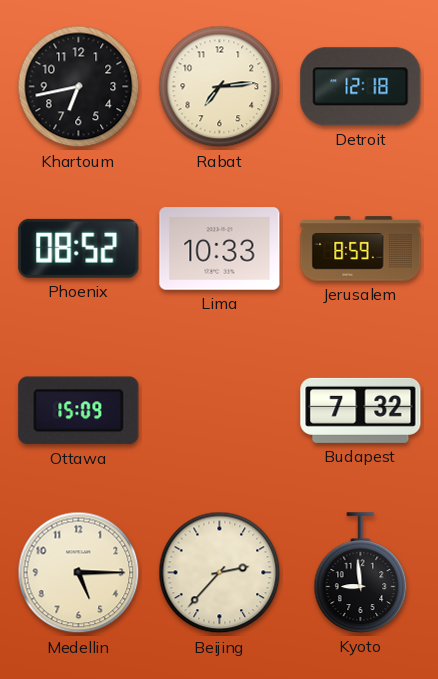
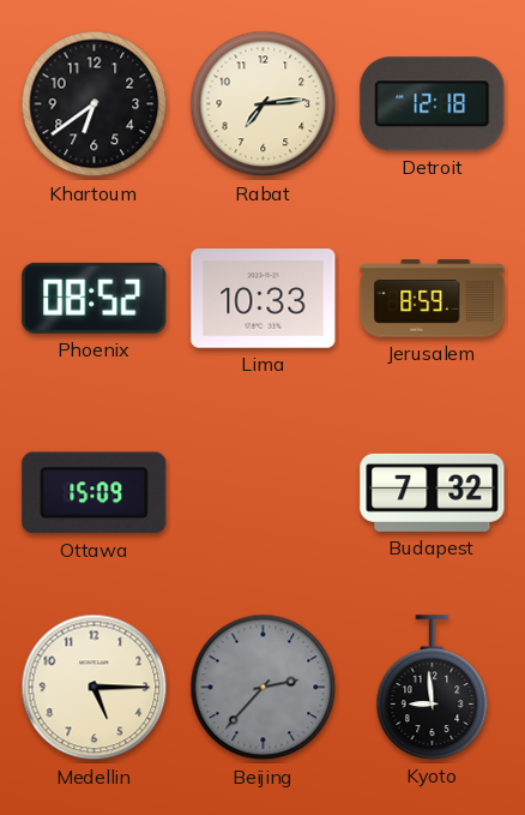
Khartoum: 6:43 -> 6:39 (95, 104)
Beijing dial: cream -> grey (264, 688)
